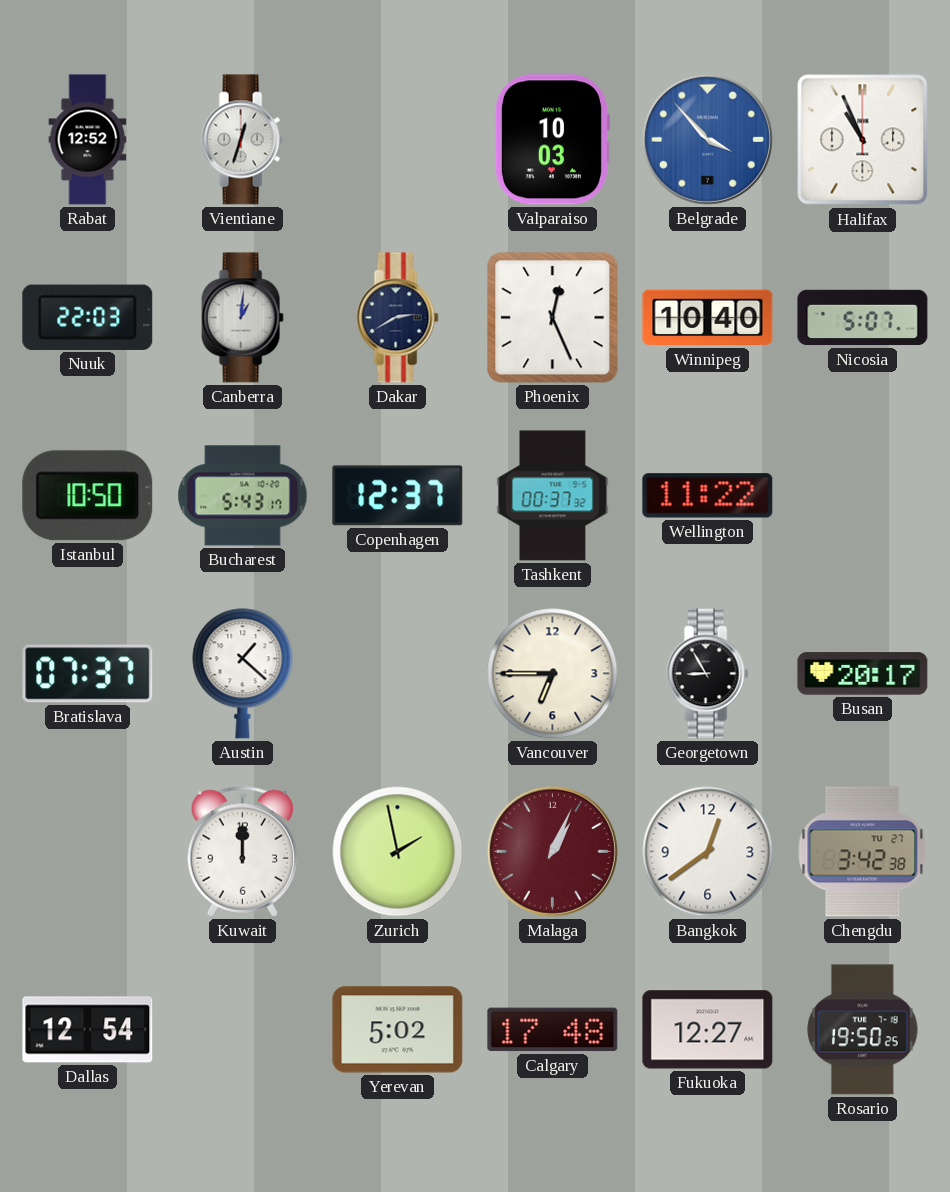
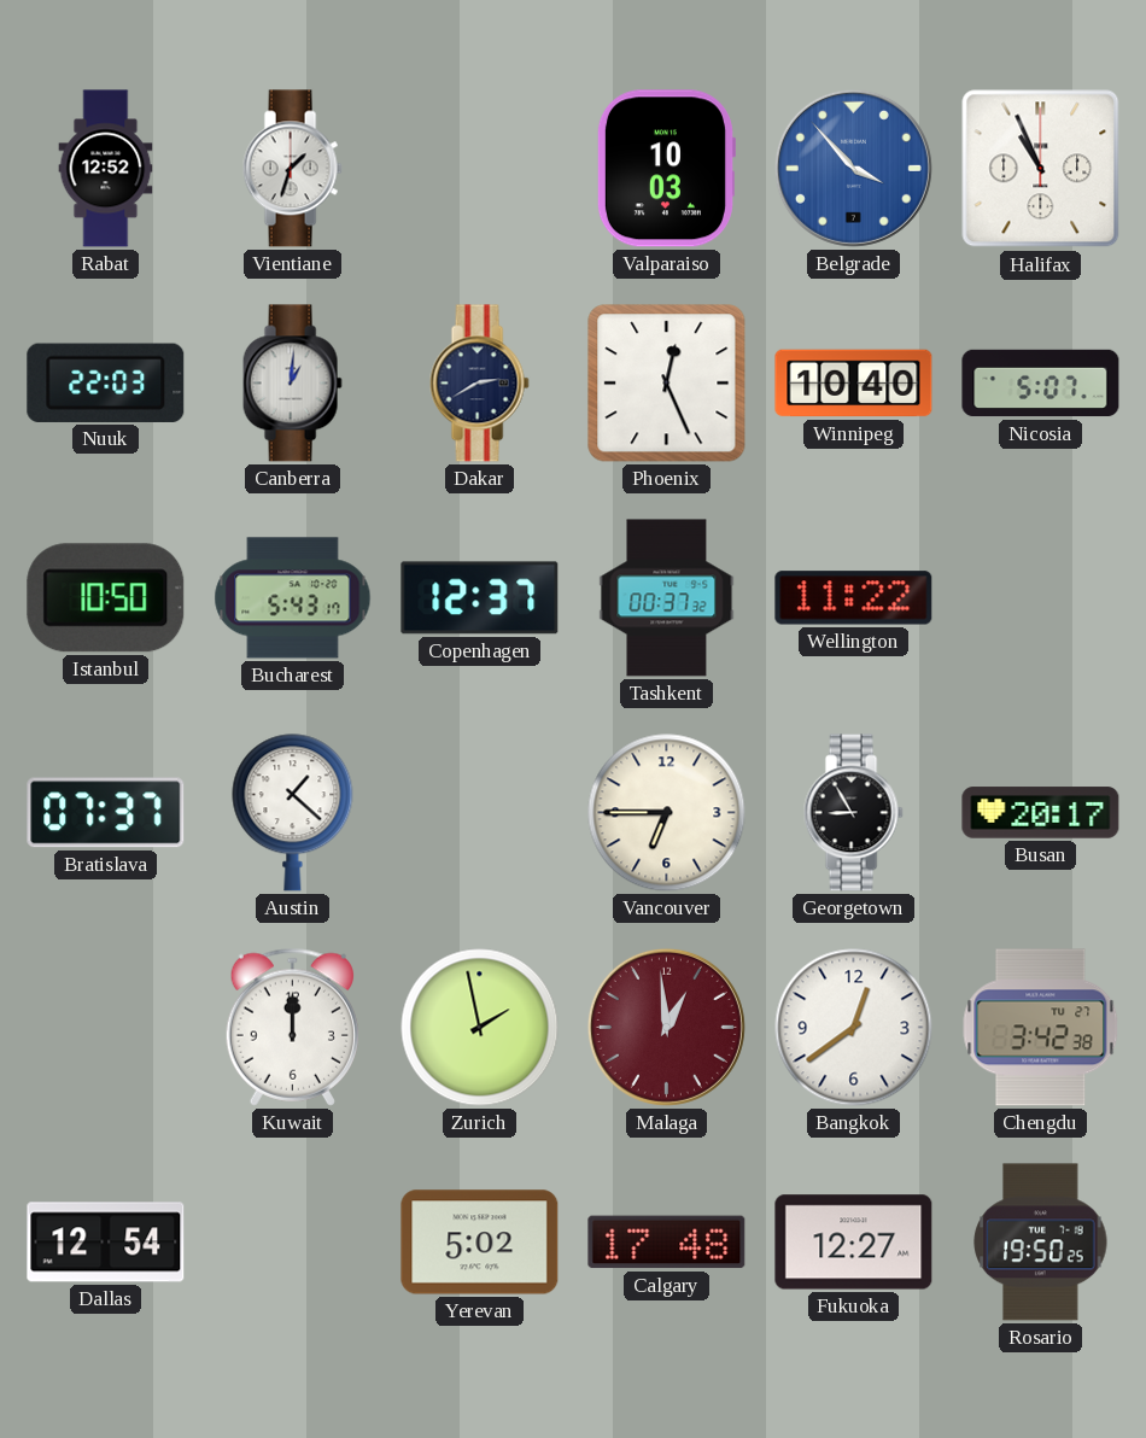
Vientiane: 12:33 -> 1:33 (292, 169)
Malaga: 1:04 -> 12:59 (666, 1027)
